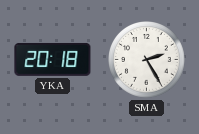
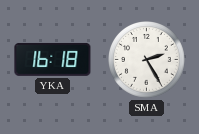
YKA: 20:18 -> 16:18 (53, 59)
